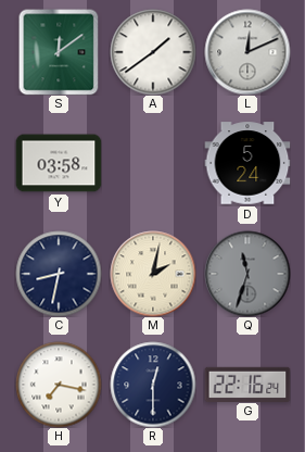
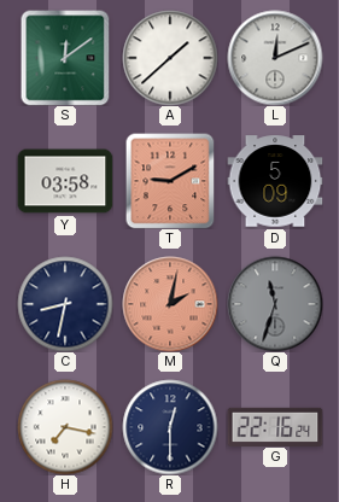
A: 1:39 -> 1:38 (170, 58)
T: none -> 9:10 (170, 181)
D: 5:24 -> 5:09 (275, 181)
M dial: cream -> salmon (170, 304)
